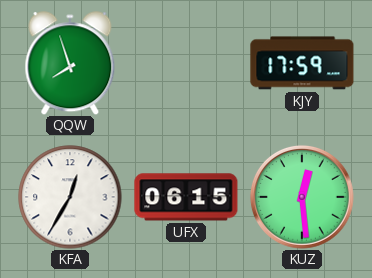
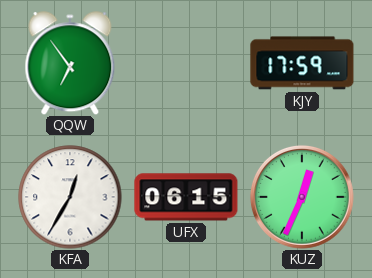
QQW: 7:57 -> 6:54 (70, 63)
KUZ: 12:29 -> 12:34 (302, 197)
